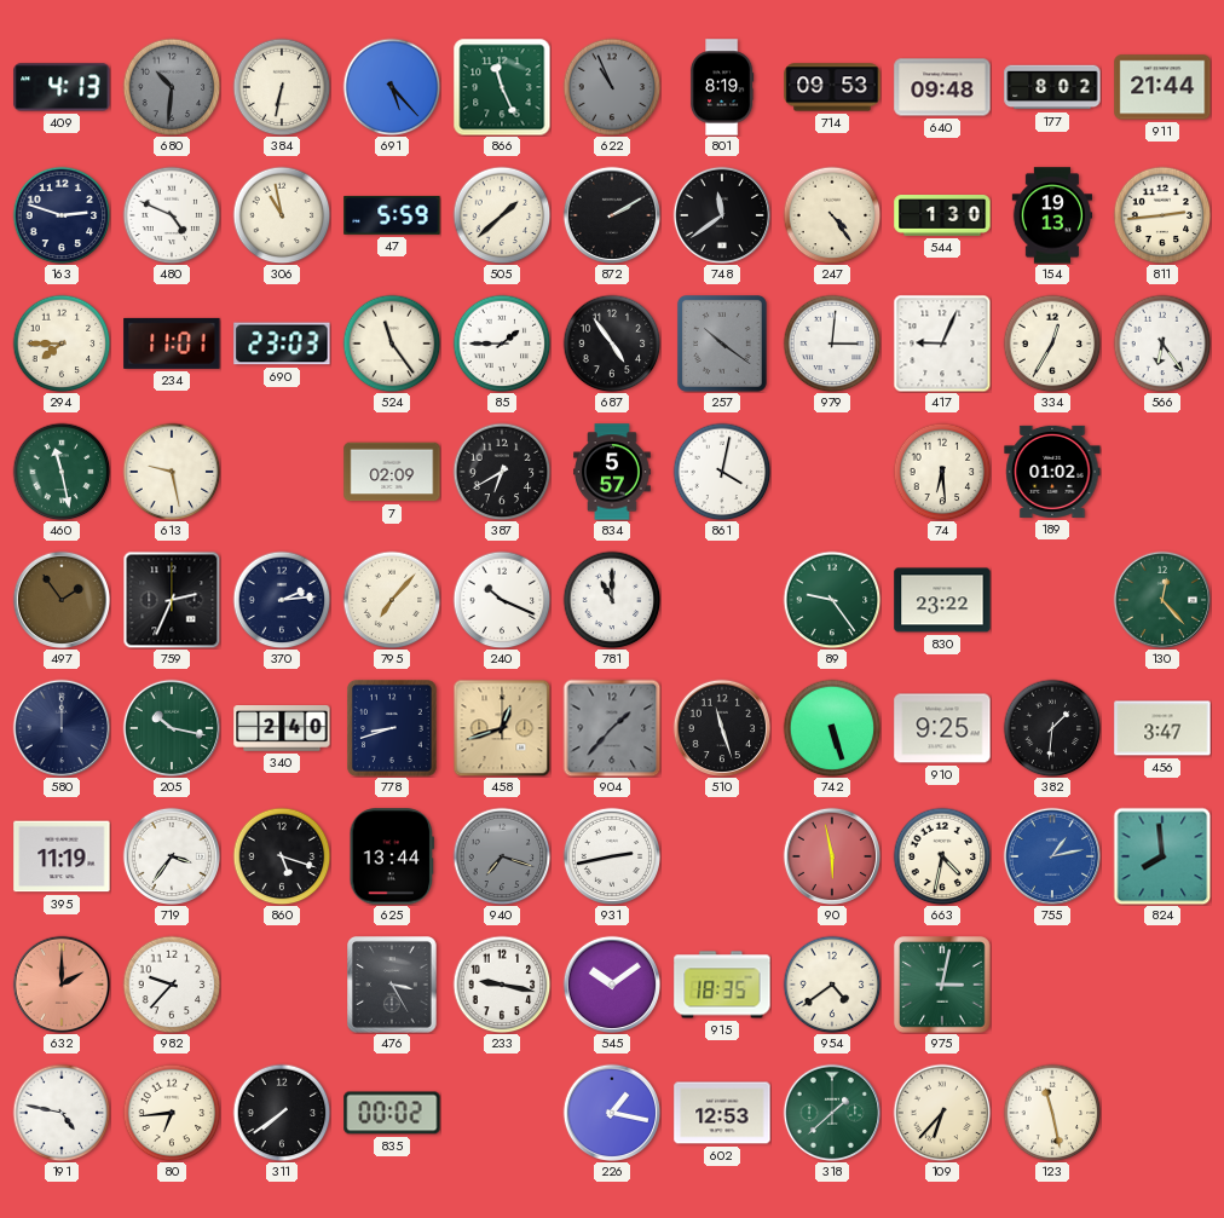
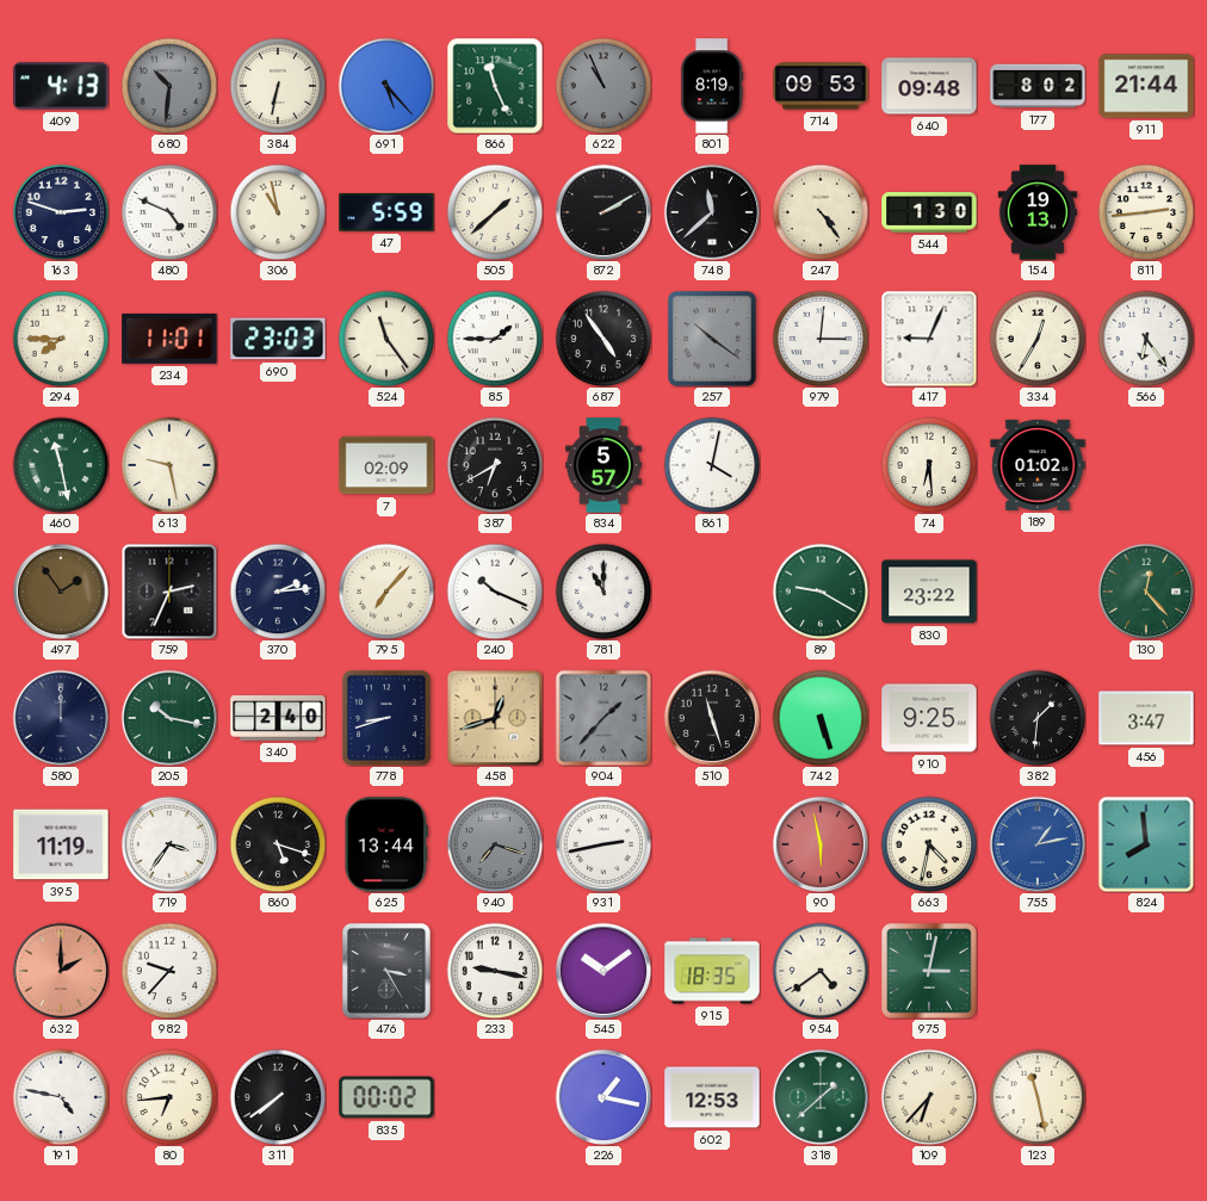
748: 11:39 -> 11:38 (711, 211)
89: 9:24 -> 9:20 (821, 592)
